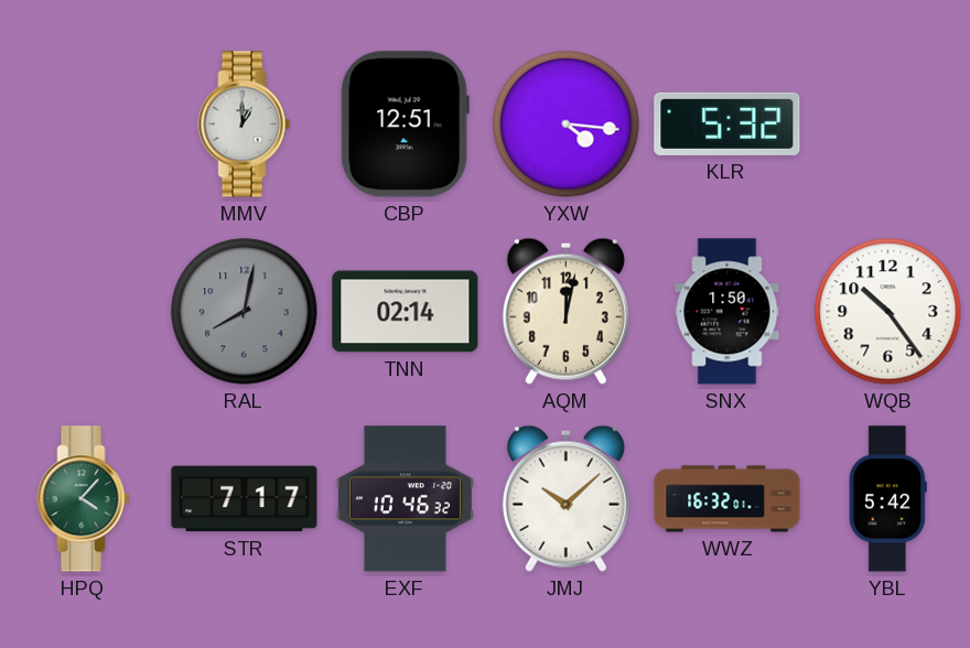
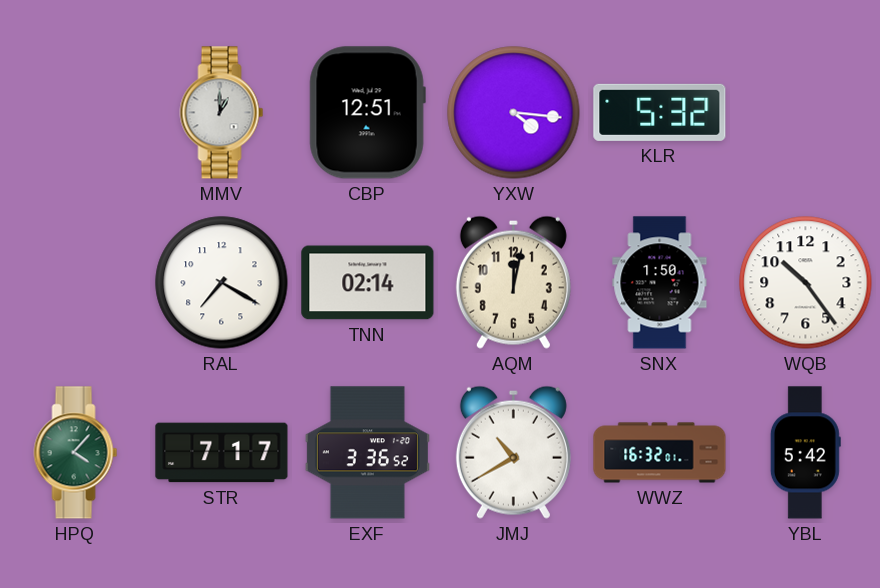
RAL: 8:02 -> 7:20 (222, 283)
RAL dial: grey -> white (222, 283)
EXF: 10:46 -> 3:36 (367, 453)
JMJ: 10:08 -> 10:40 (513, 452)
